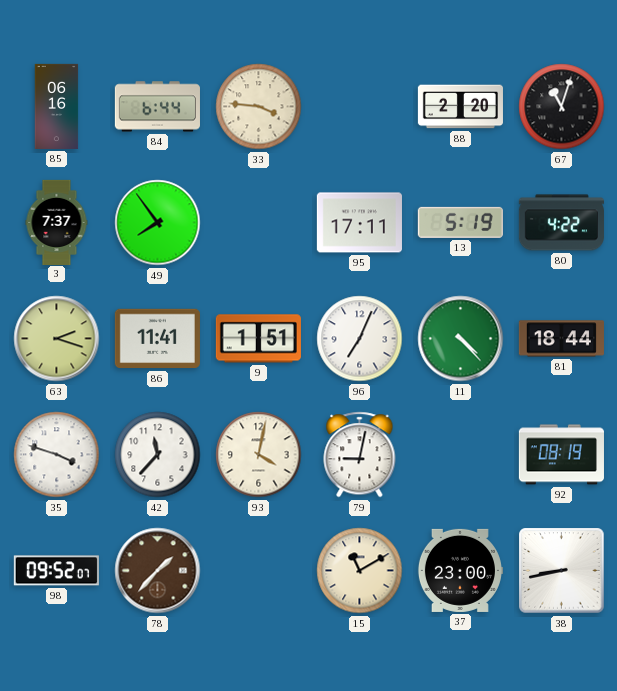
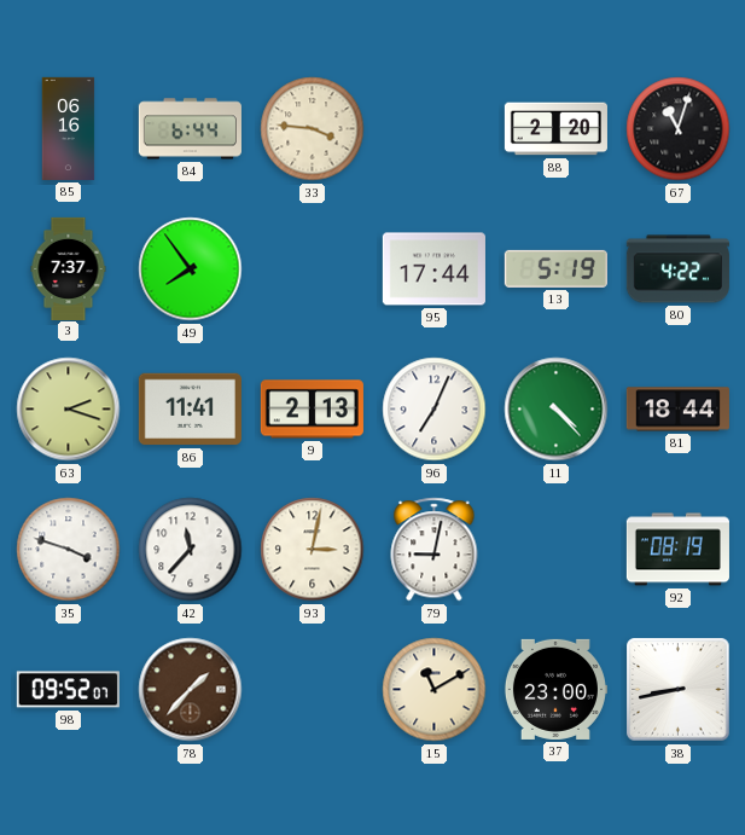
95: 17:11 -> 17:44 (433, 269)
9: 1:51 -> 2:13 (312, 410)
93: 4:02 -> 3:02 (313, 550)
